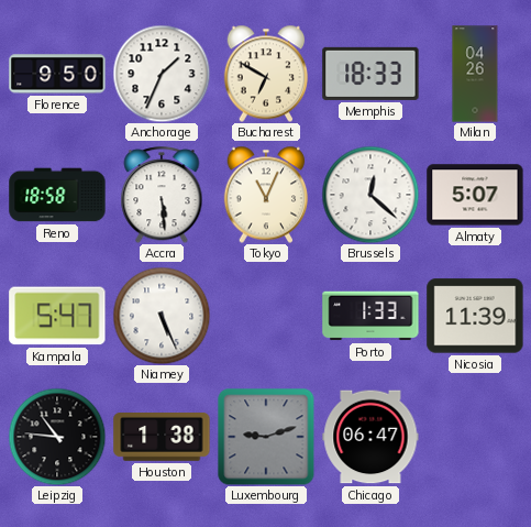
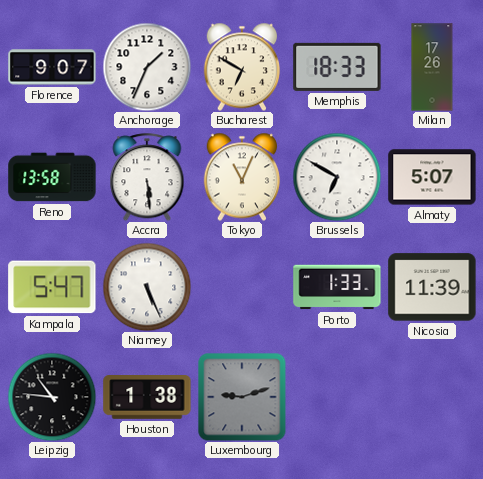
Florence: 9:50 -> 9:07 (52, 67)
Milan: 04:26 -> 17:26 (432, 67)
Reno: 18:58 -> 13:58 (52, 177)
Brussels: 12:22 -> 6:50 (337, 177)
Chicago: 06:47 -> none (370, 437)
